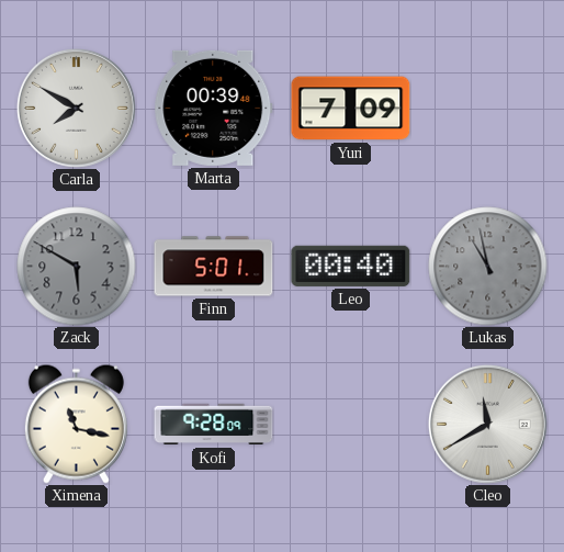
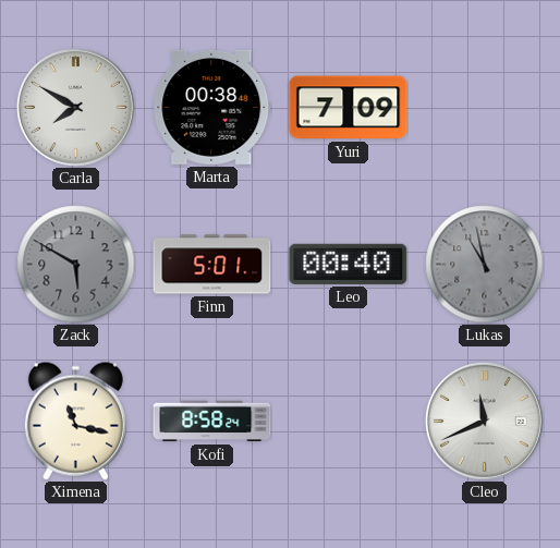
Marta: 00:39 -> 00:38 (212, 107)
Kofi: 9:28 -> 8:58 (212, 422)
Cleo: 11:40 -> 11:41 (484, 421)
